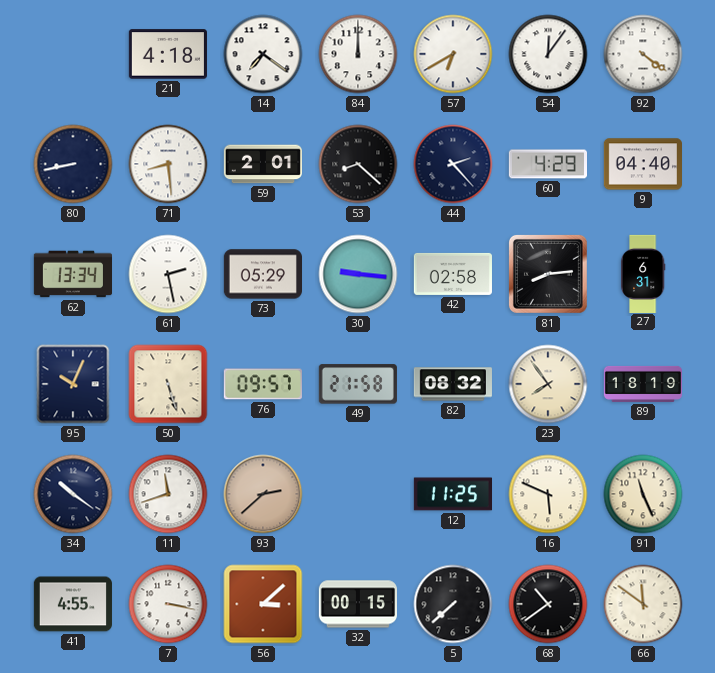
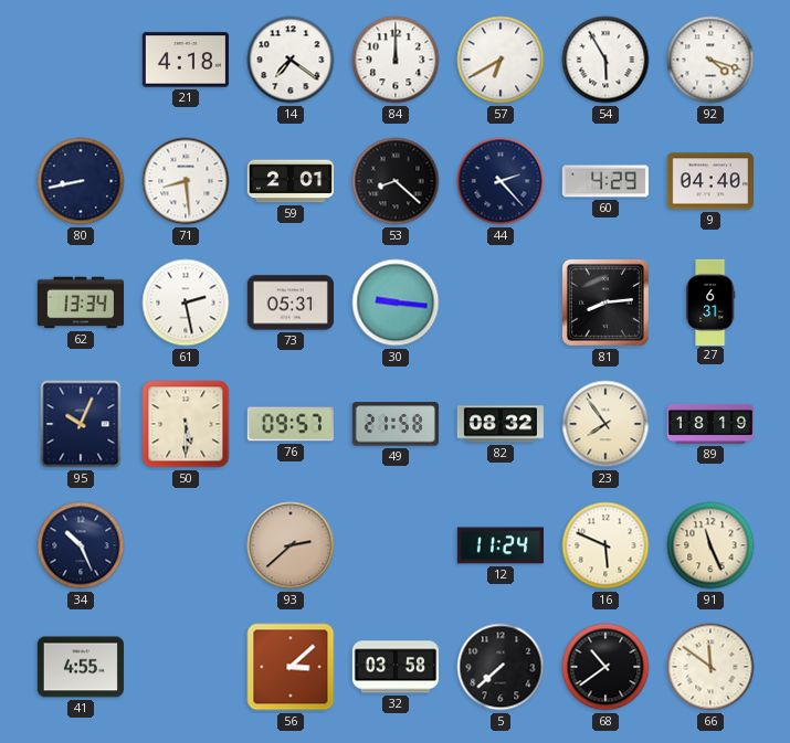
54: 12:06 -> 5:55 (605, 60)
92: 4:21 -> 4:18 (710, 60)
73: 05:29 -> 05:31 (289, 302)
42: 02:58 -> none (453, 274)
50: 5:27 -> 5:30 (186, 424)
34: 10:21 -> 10:26 (81, 545)
11: 11:42 -> none (168, 494)
12: 11:25 -> 11:24 (499, 545)
7: 3:17 -> none (168, 604)
32: 00:15 -> 03:58 (394, 667)
